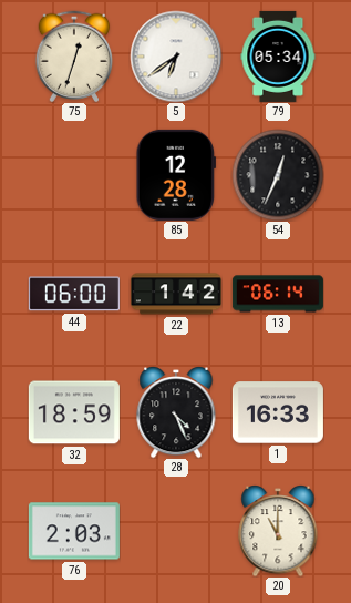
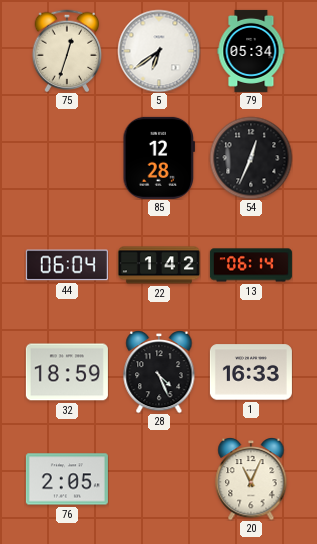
44: 06:00 -> 06:04 (67, 265)
76: 2:03 -> 2:05 (67, 479)
20: 11:00 -> 11:04 (251, 479)
